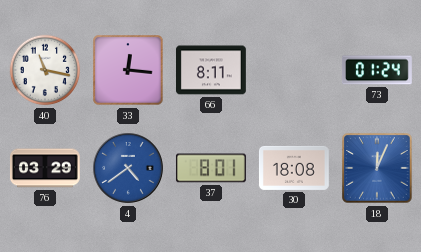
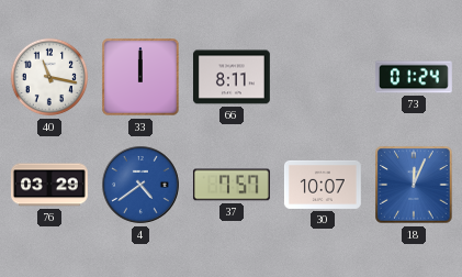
33: 12:16 -> 12:00 (140, 77)
37: 8:01 -> 7:57 (232, 185)
30: 18:08 -> 10:07 (323, 185)
